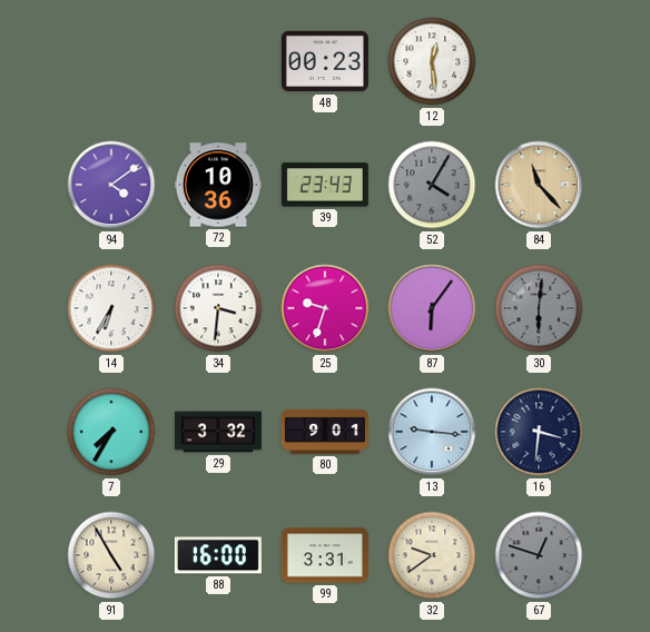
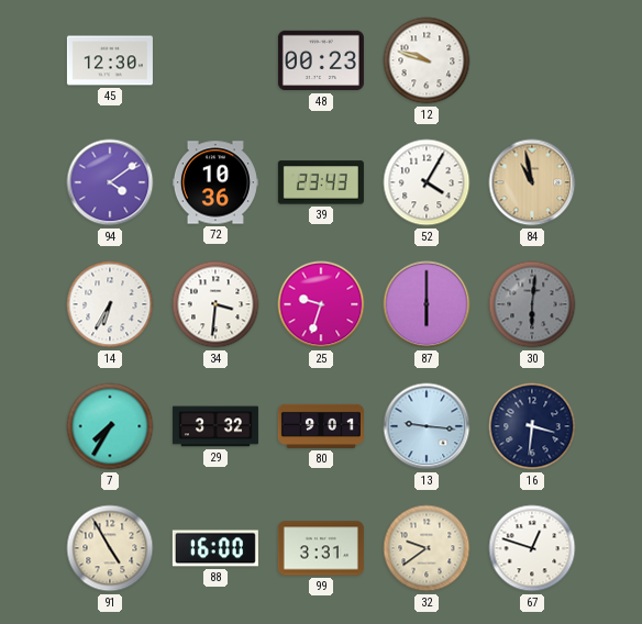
45: none -> 12:30 (110, 60)
12: 12:29 -> 9:48 (427, 60)
52 dial: grey -> white (427, 182)
84: 11:23 -> 10:58 (532, 182)
87: 6:06 -> 6:00 (427, 304)
67 dial: grey -> white (532, 548)
